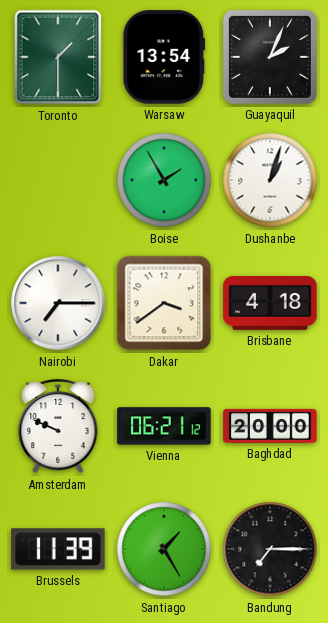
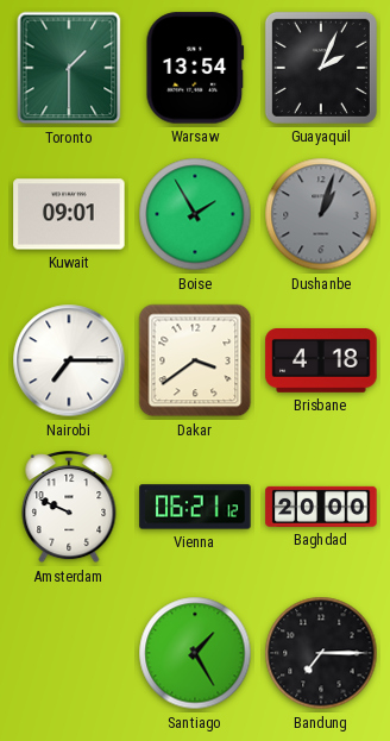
Kuwait: none -> 09:01 (69, 214)
Dushanbe dial: white -> grey (321, 214)
Brussels: 11:39 -> none (58, 549)
